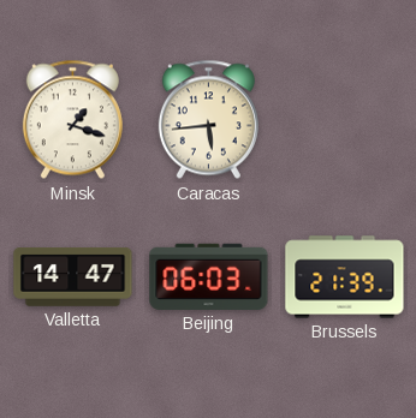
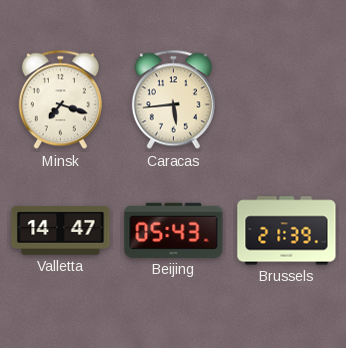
Minsk: 1:18 -> 7:18 (60, 100)
Beijing: 06:03 -> 05:43 (174, 230)
